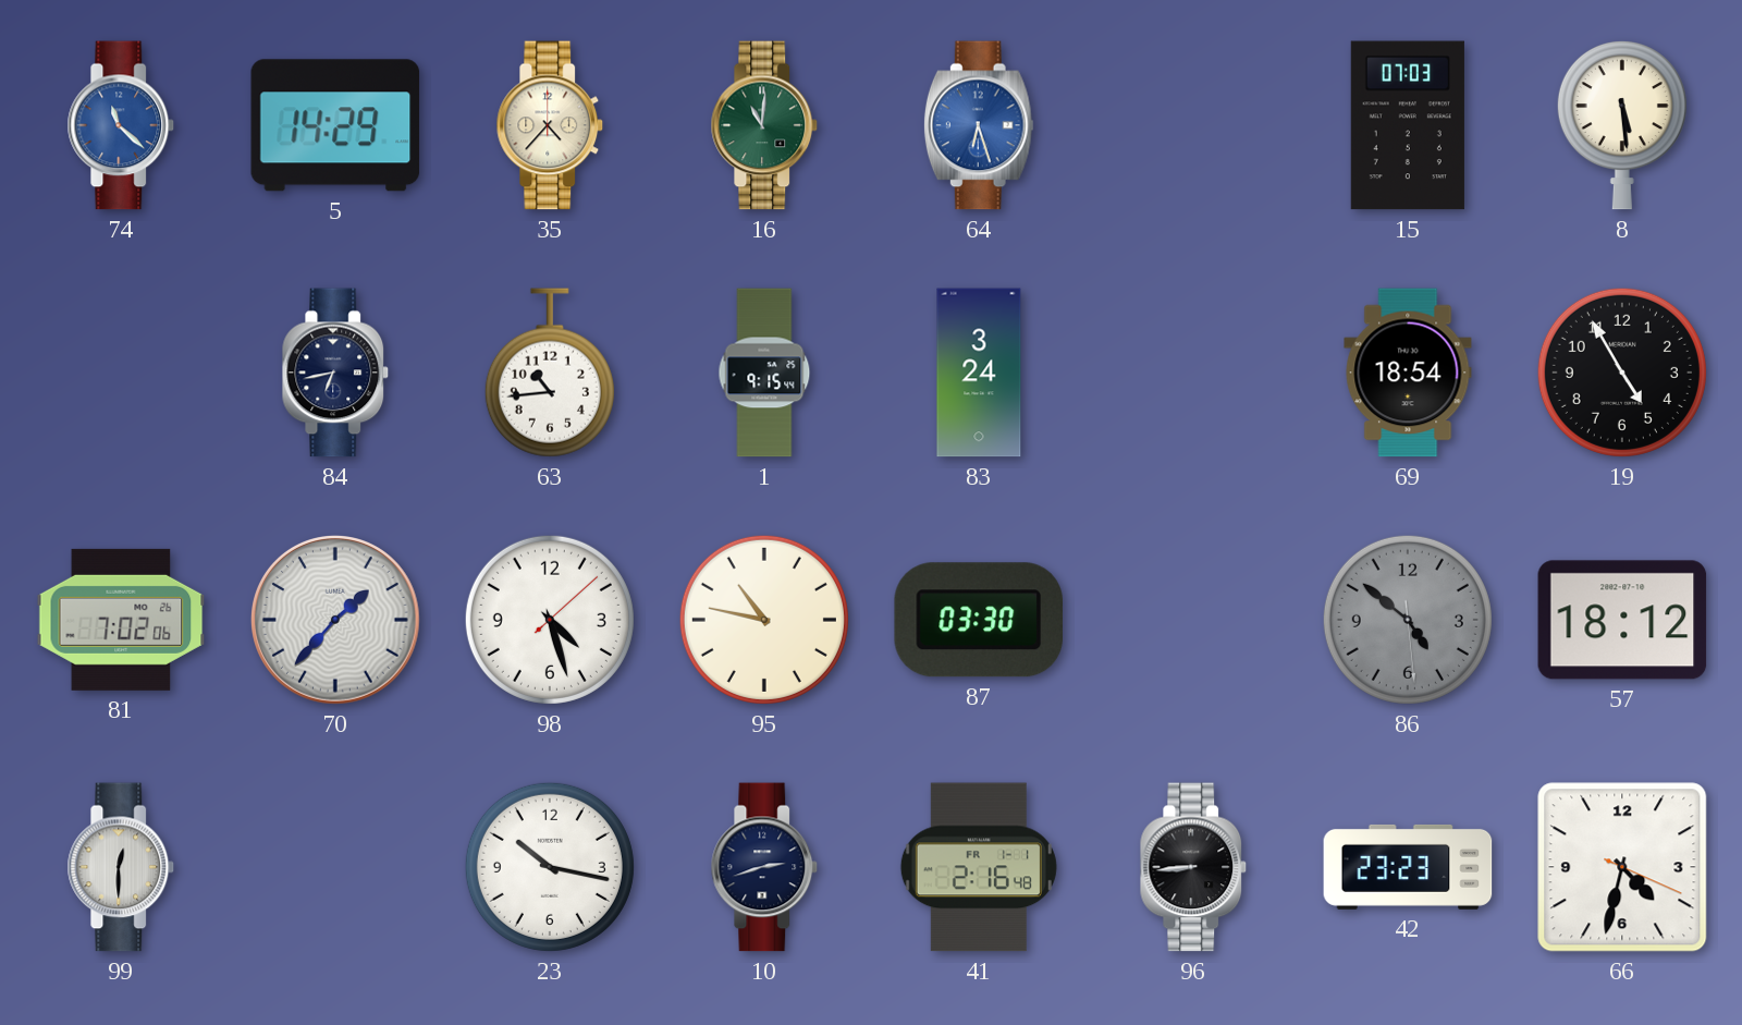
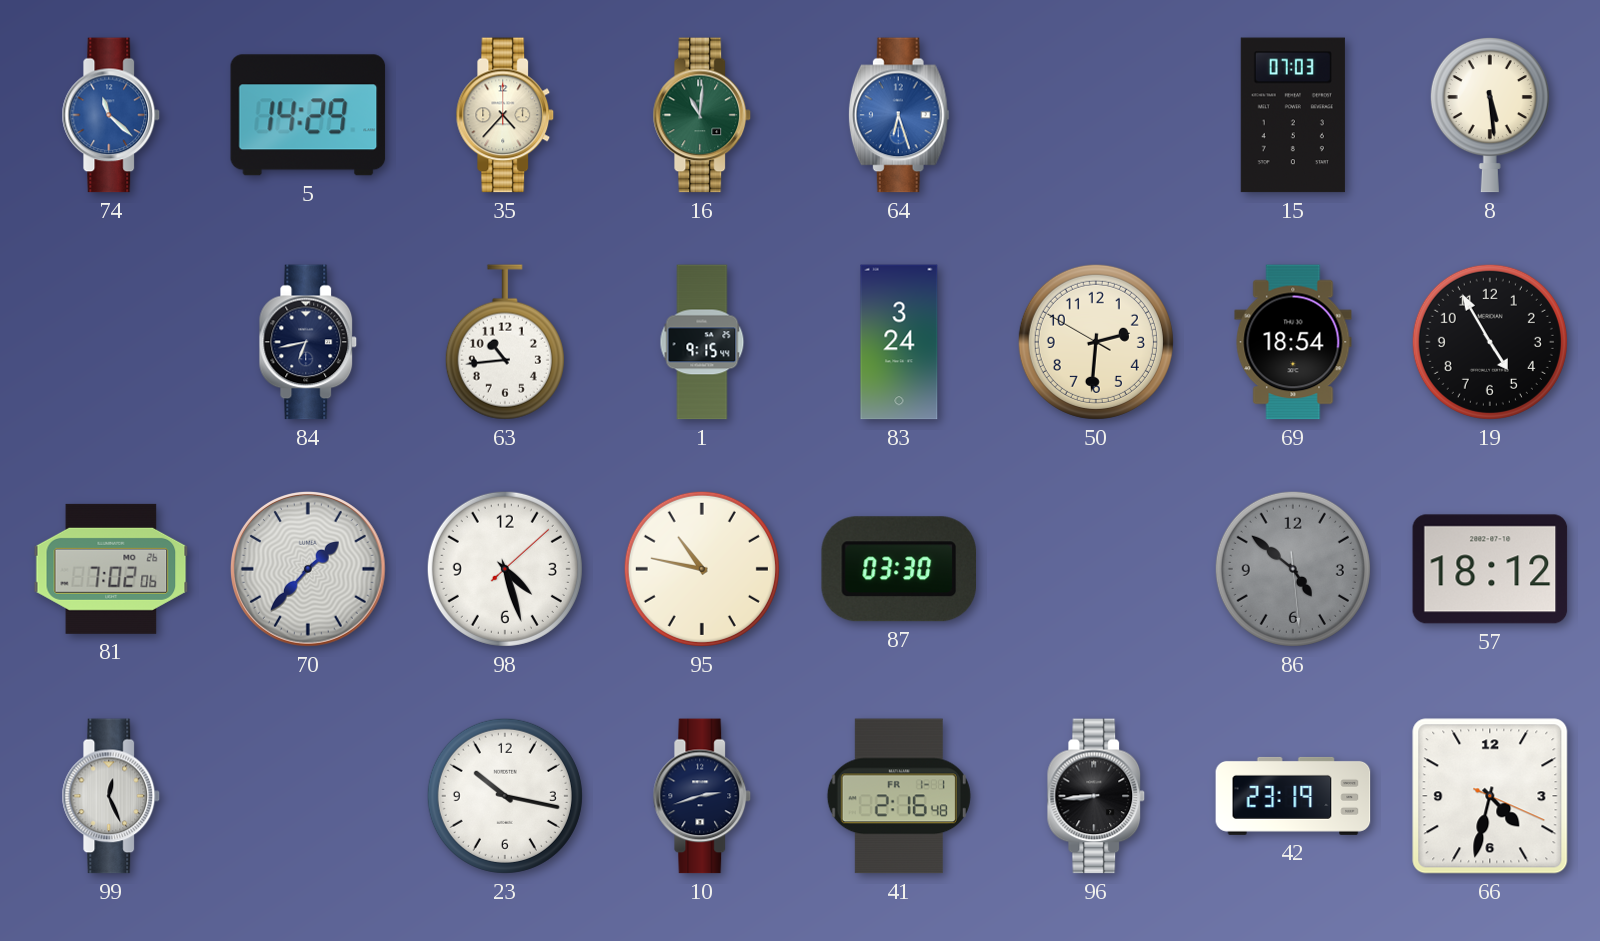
50: none -> 2:30 (1096, 342)
99: 12:30 -> 12:26 (111, 796)
42: 23:23 -> 23:19 (1293, 796)
